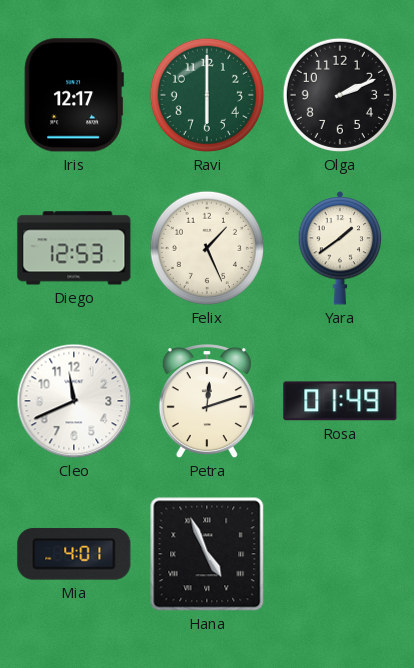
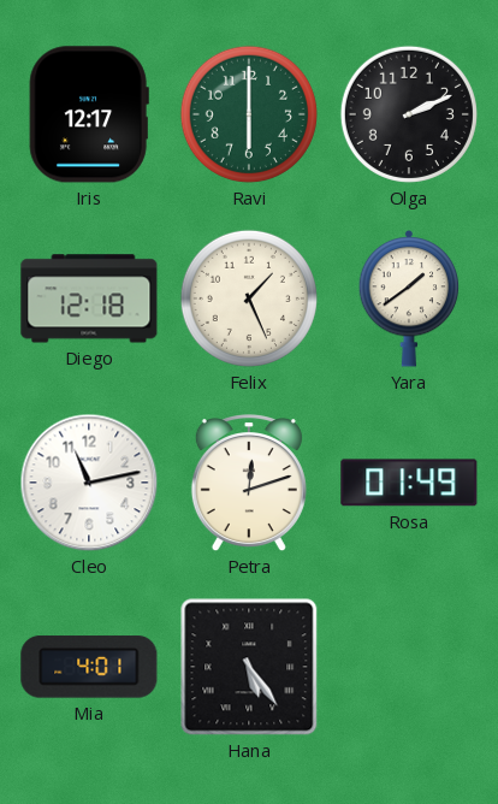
Diego: 12:53 -> 12:18 (89, 298)
Cleo: 11:41 -> 11:13 (89, 483)
Hana: 4:56 -> 5:24 (249, 667)
